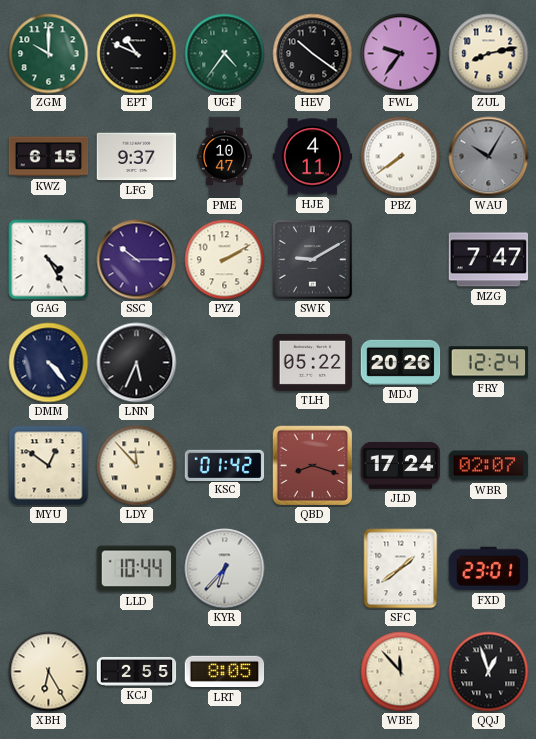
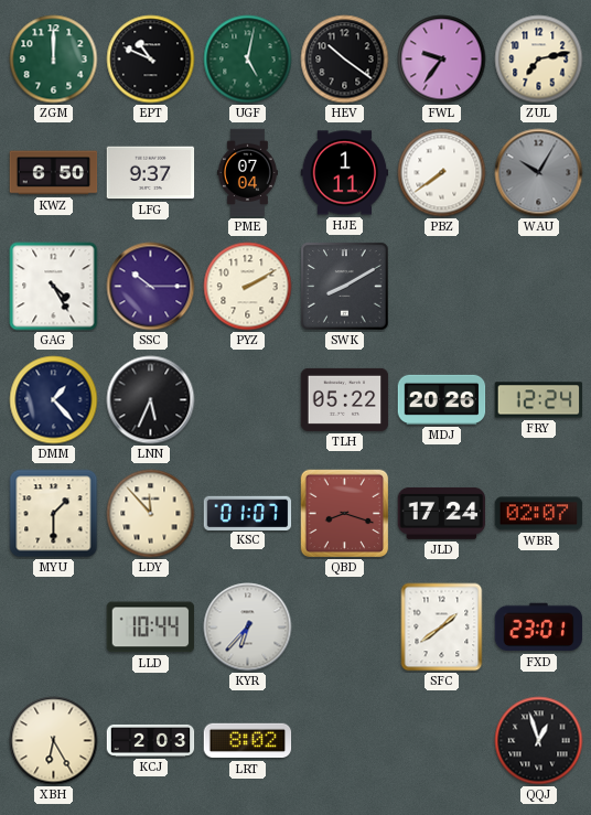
ZGM: 10:00 -> 12:00 (54, 60)
UGF: 4:36 -> 5:02 (248, 60)
ZUL: 8:13 -> 7:13 (539, 60)
KWZ: 6:15 -> 6:50 (54, 173)
PME: 10:47 -> 07:04 (247, 173)
HJE: 4:11 -> 1:11 (345, 173)
SWK: 9:10 -> 8:10 (345, 287)
MZG: 7:47 -> none (489, 260)
DMM: 4:23 -> 1:23 (54, 400)
MYU: 12:51 -> 1:30 (54, 514)
KSC: 01:42 -> 01:07 (248, 513)
KCJ: 2:55 -> 2:03 (151, 740)
LRT: 8:05 -> 8:02 (248, 741)
WBE: 11:53 -> none (401, 672)
